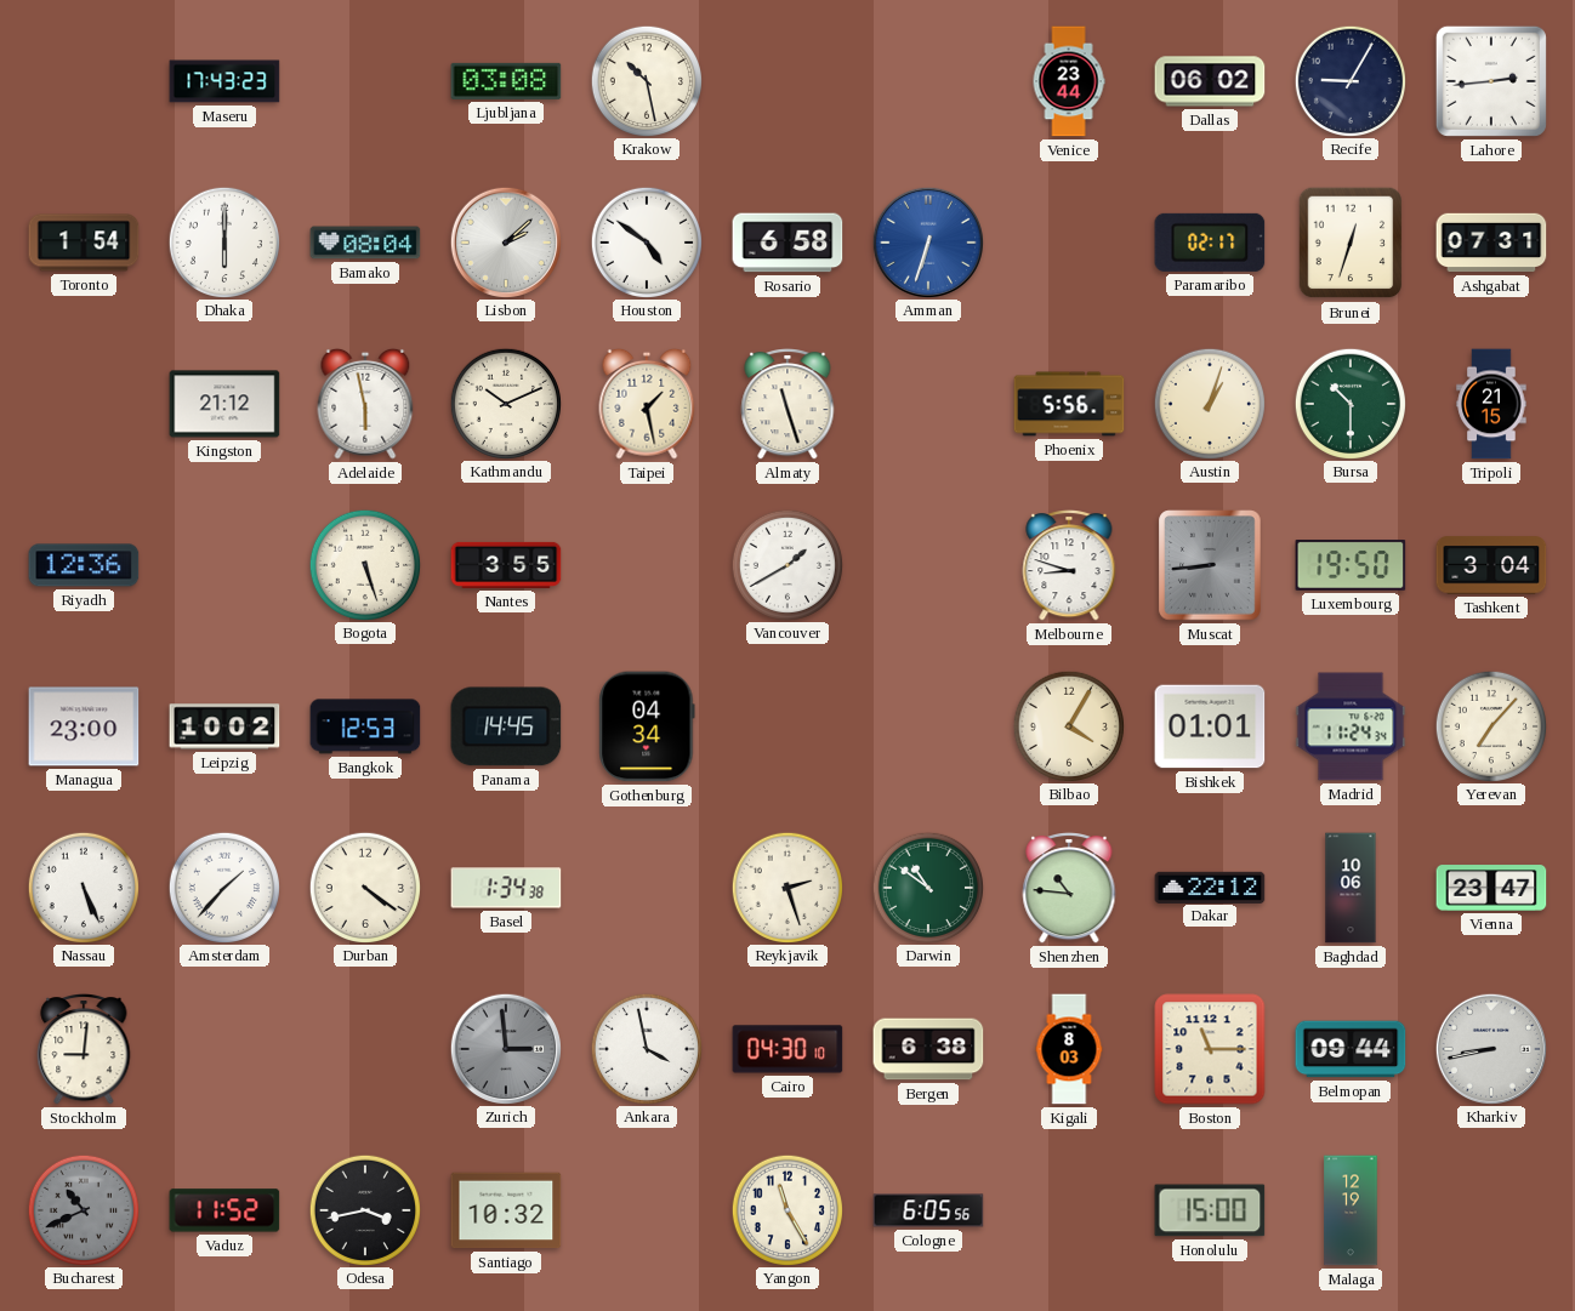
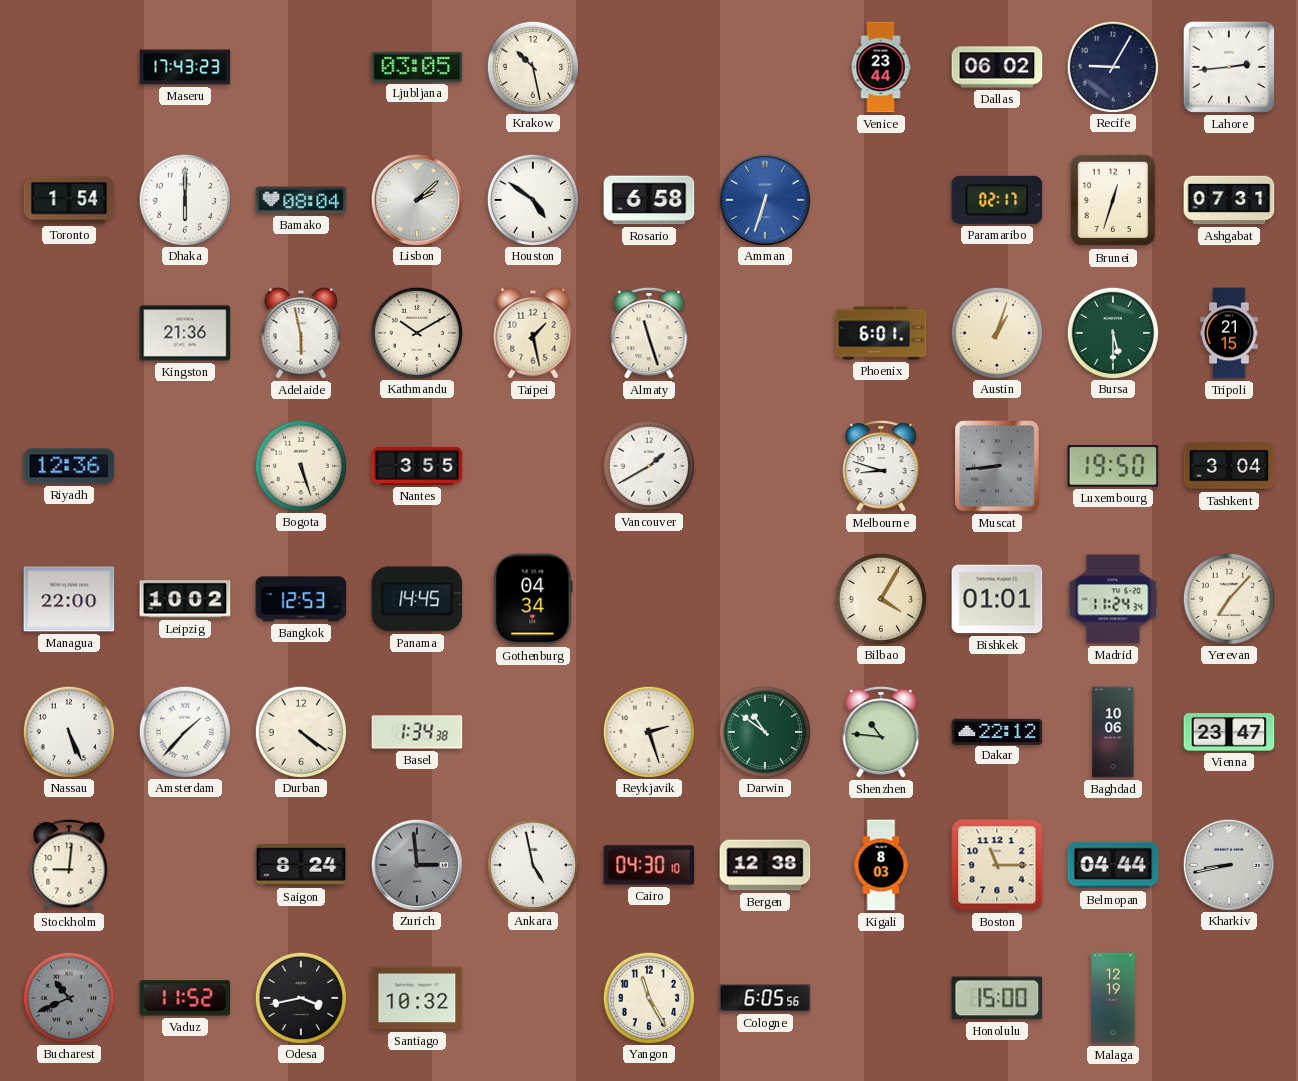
Ljubljana: 03:08 -> 03:05 (417, 67)
Kingston: 21:12 -> 21:36 (185, 333)
Kathmandu: 10:11 -> 10:10 (416, 332)
Phoenix: 5:56 -> 6:01 (881, 333)
Bursa: 10:30 -> 5:30 (1112, 332)
Managua: 23:00 -> 22:00 (69, 599)
Saigon: none -> 8:24 (301, 865)
Ankara: 3:58 -> 4:58 (532, 864)
Bergen: 6:38 -> 12:38 (765, 865)
Belmopan: 09:44 -> 04:44 (1113, 865)
